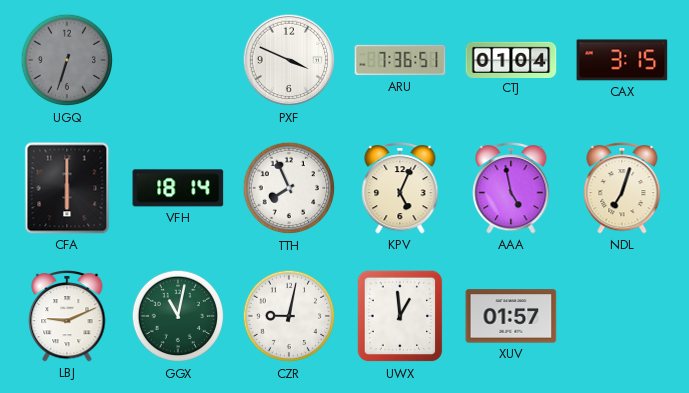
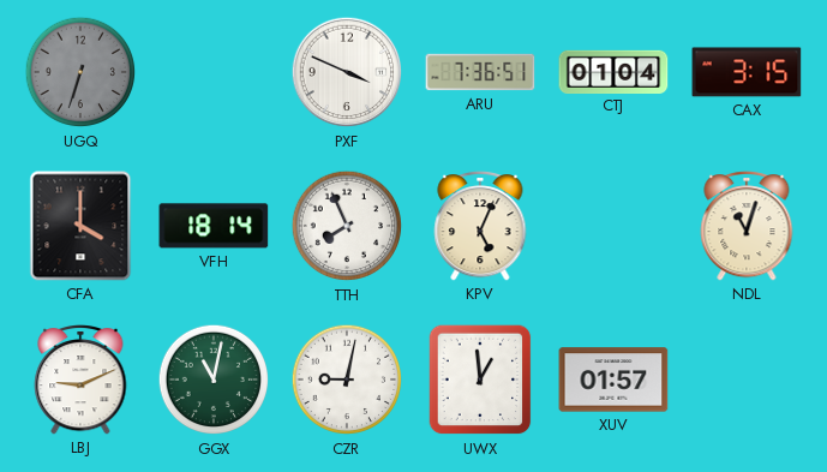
CFA: 6:00 -> 4:00 (80, 226)
AAA: 4:58 -> none (511, 188)
NDL: 7:03 -> 11:03 (747, 226)
